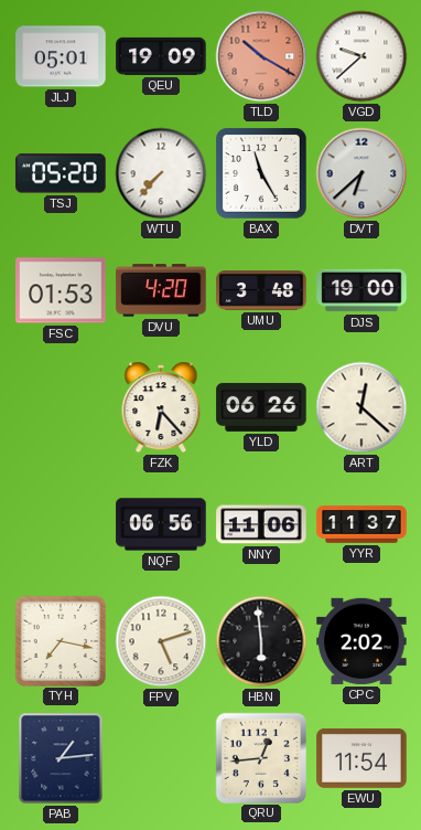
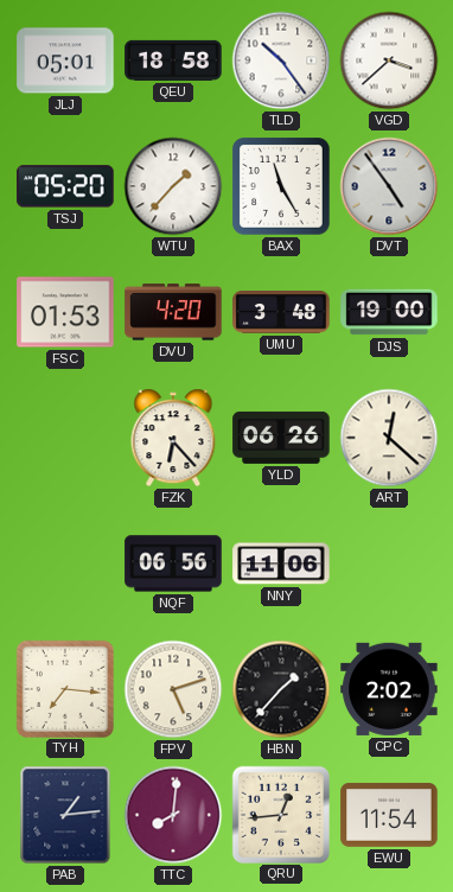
QEU: 19:09 -> 18:58 (173, 60)
TLD: 10:20 -> 10:24 (281, 60)
TLD dial: salmon -> white (281, 60)
VGD: 9:38 -> 3:38 (389, 60)
WTU: 7:37 -> 1:37 (173, 186)
DVT: 6:38 -> 4:54 (389, 186)
YYR: 11:37 -> none (361, 524)
TYH: 7:17 -> 7:16 (64, 688)
HBN: 5:59 -> 1:37 (281, 689)
TTC: none -> 8:01 (173, 815)
